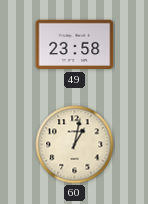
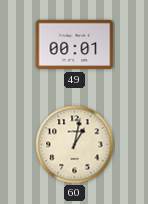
49: 23:58 -> 00:01 (75, 45)
